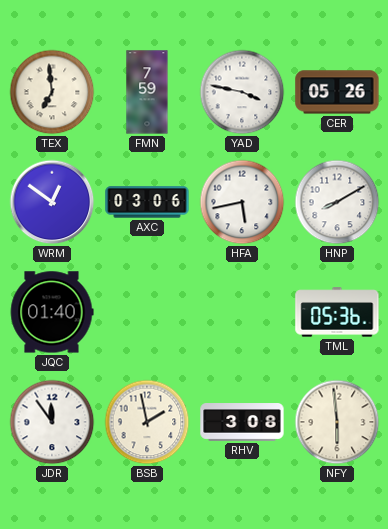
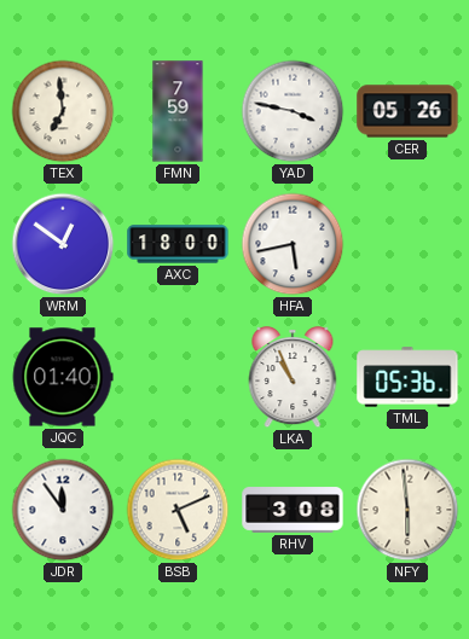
AXC: 03:06 -> 18:00 (178, 244)
HNP: 8:10 -> none (337, 202)
LKA: none -> 10:56 (293, 378)
BSB: 1:58 -> 5:11 (178, 510)
